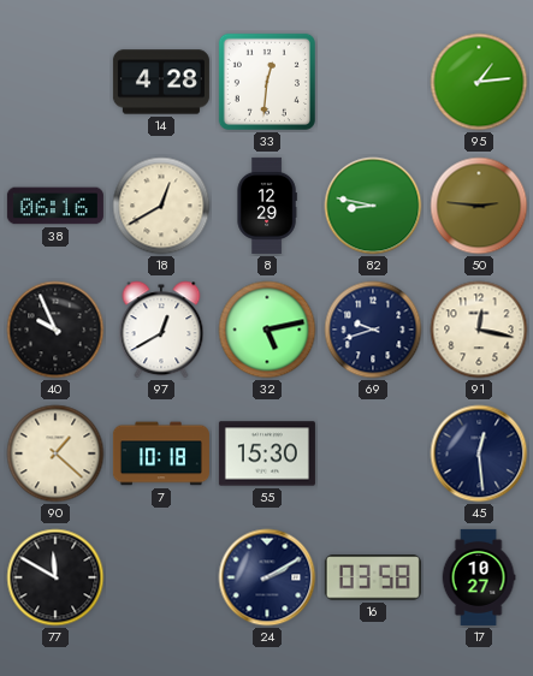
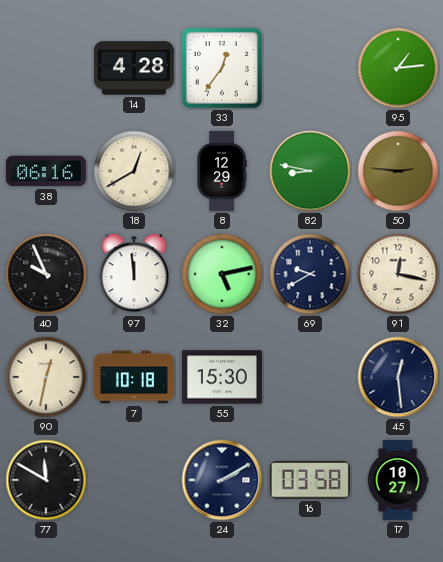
33: 12:31 -> 12:36 (222, 68)
97: 12:40 -> 11:59 (134, 274)
69: 9:42 -> 9:40 (310, 274)
90: 1:22 -> 12:32 (46, 377)
